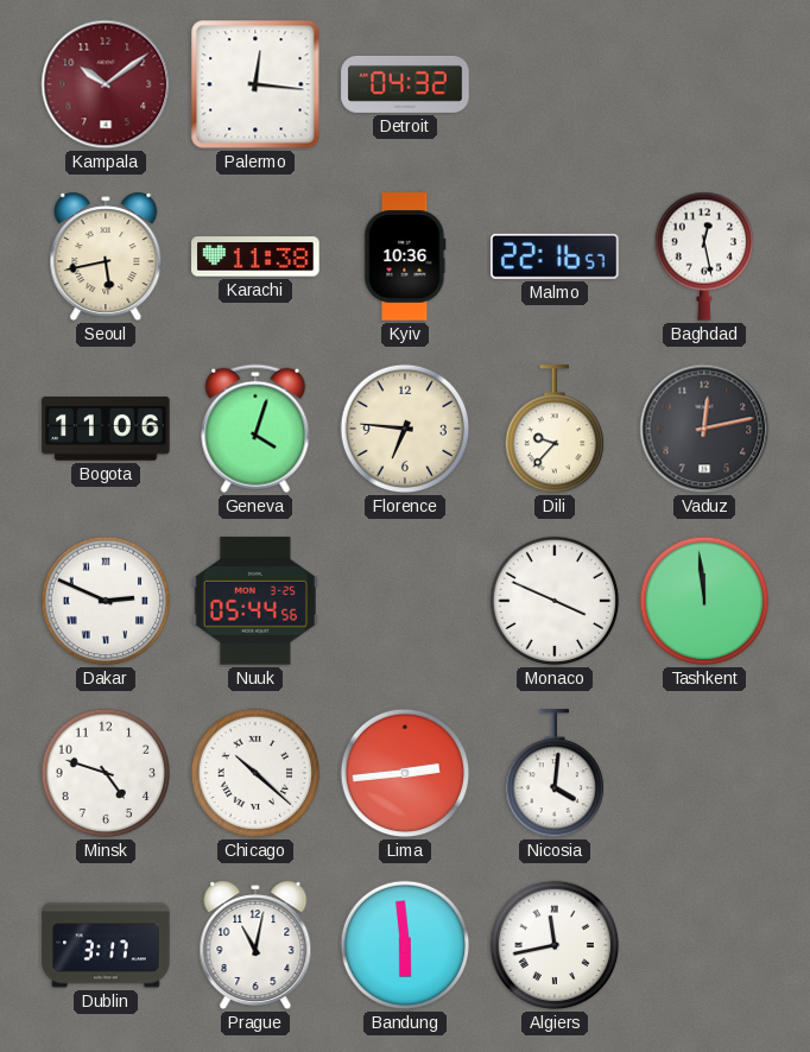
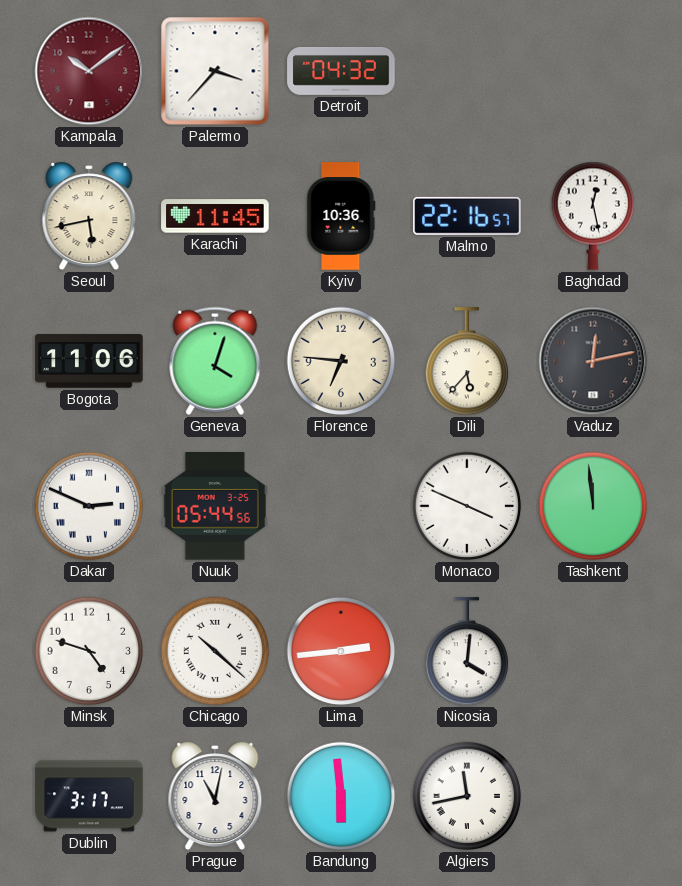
Palermo: 12:16 -> 3:37 (215, 71)
Karachi: 11:38 -> 11:45 (215, 216)
Dili: 9:37 -> 5:37 (466, 362)
